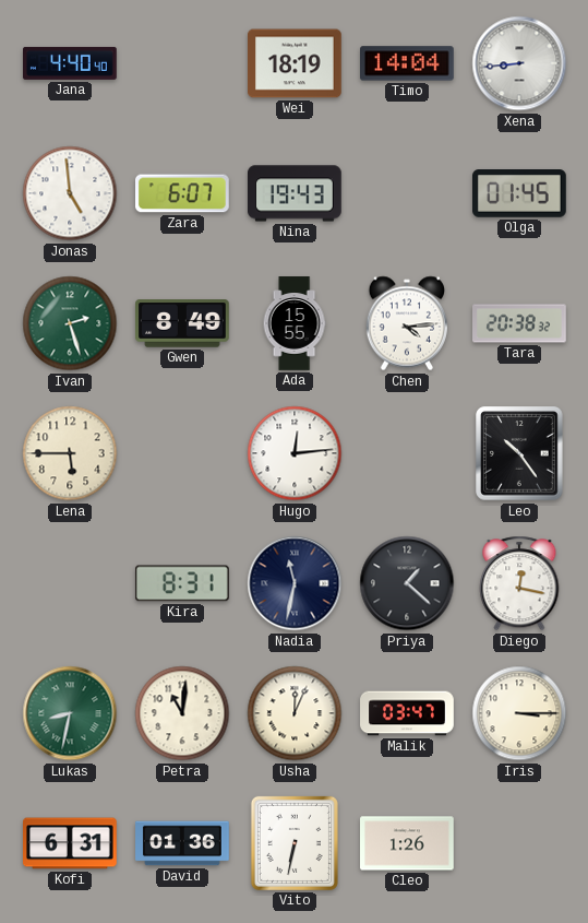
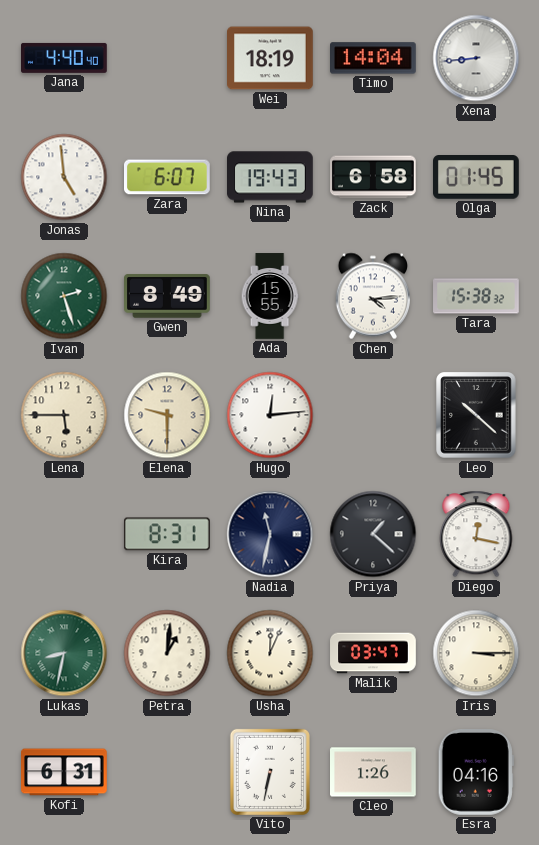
Zack: none -> 6:58 (374, 177)
Tara: 20:38 -> 15:38 (476, 296)
Elena: none -> 9:30 (167, 415)
Leo: 10:24 -> 10:22 (476, 415)
Petra: 11:01 -> 1:01 (167, 653)
David: 01:36 -> none (182, 843)
Esra: none -> 04:16 (476, 773)
